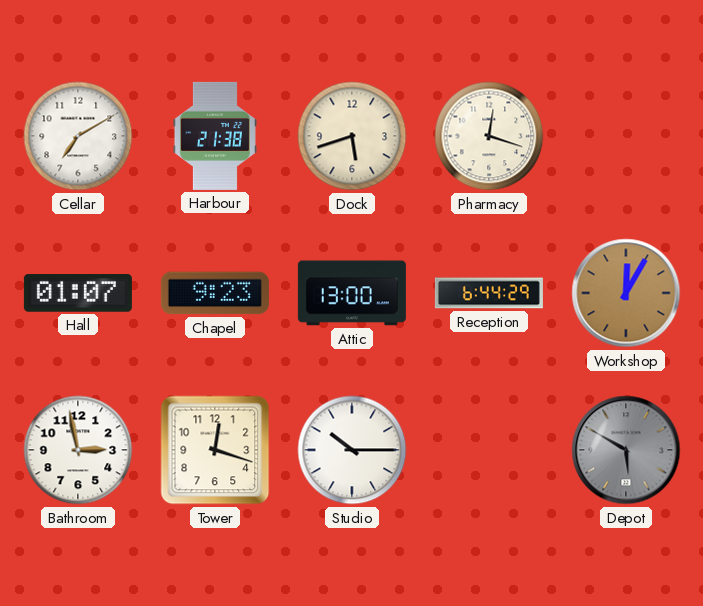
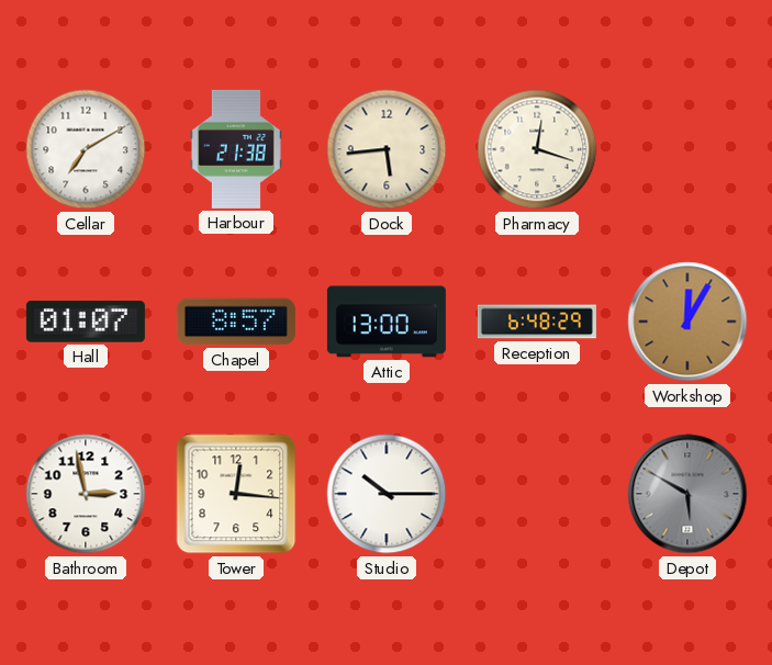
Dock: 5:42 -> 5:44 (387, 149)
Chapel: 9:23 -> 8:57 (236, 322)
Reception: 6:44 -> 6:48 (537, 322)
Tower: 12:18 -> 12:16 (236, 494)
